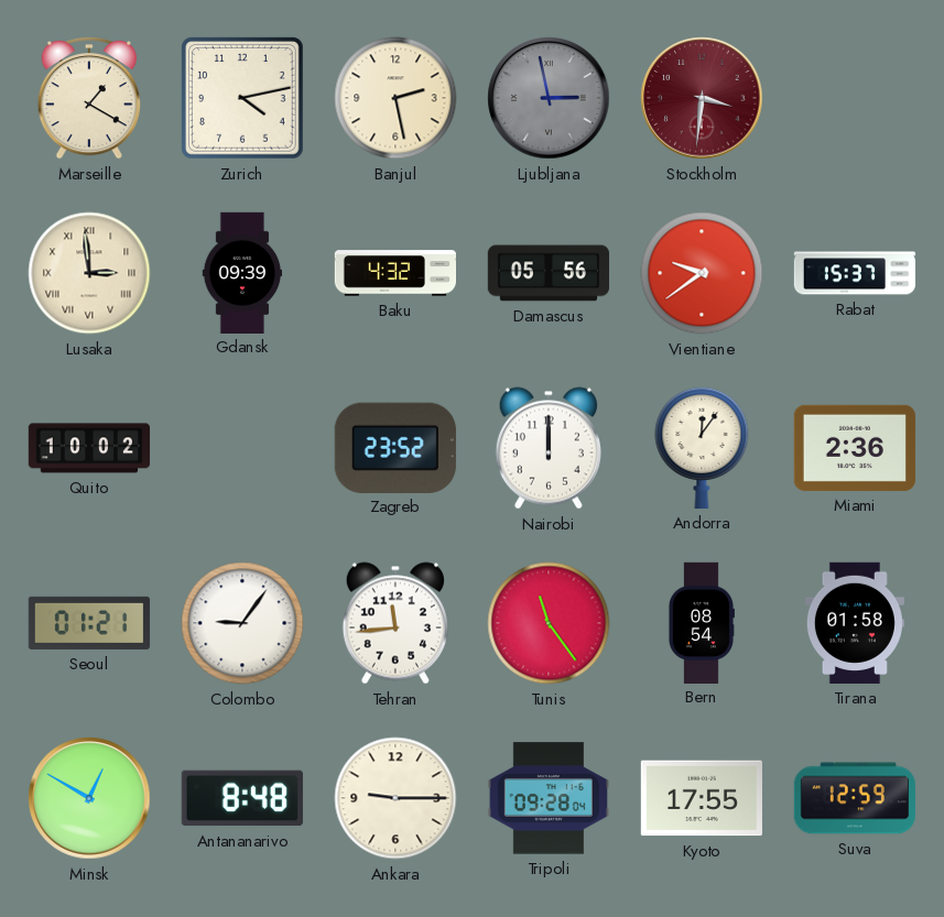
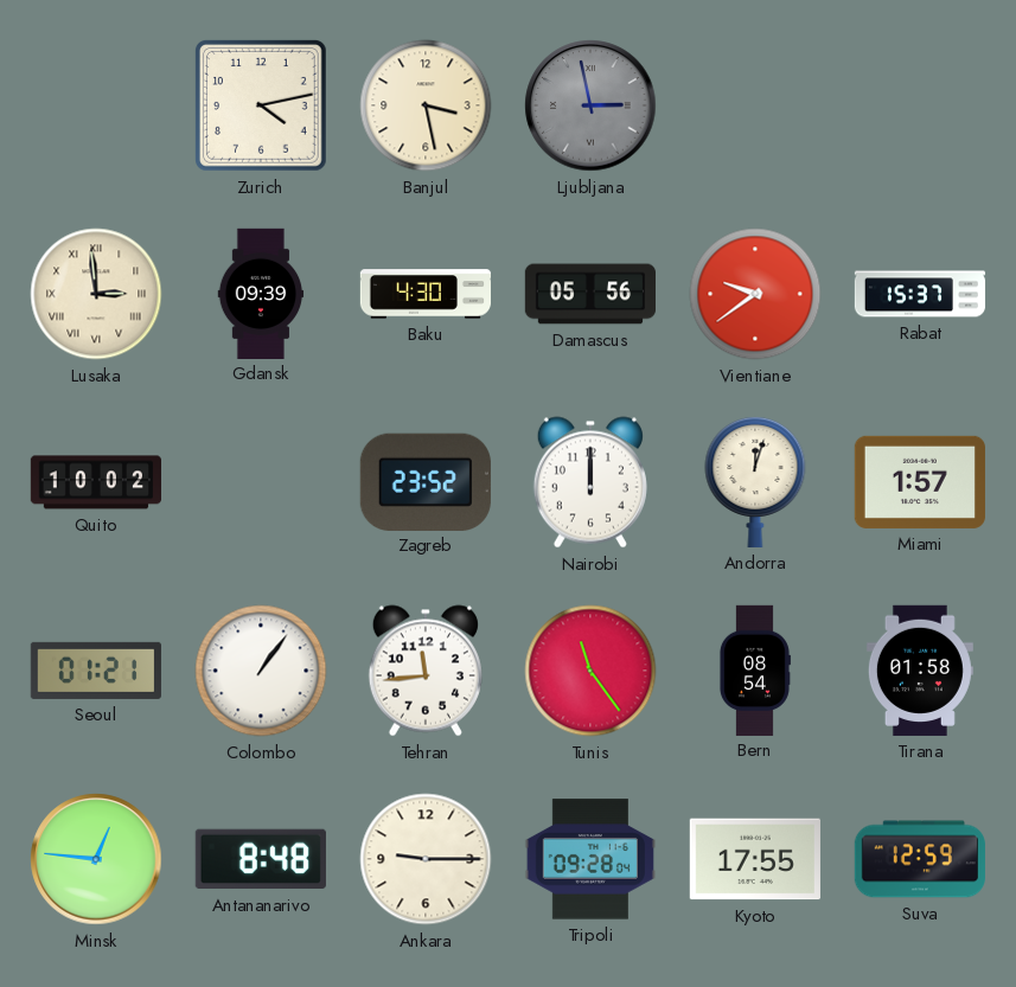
Marseille: 1:20 -> none (89, 99)
Banjul: 2:28 -> 3:28 (426, 105)
Stockholm: 3:31 -> none (702, 98)
Baku: 4:32 -> 4:30 (424, 294)
Andorra: 12:06 -> 12:03 (755, 481)
Miami: 2:36 -> 1:57 (920, 482)
Colombo: 9:06 -> 1:06 (261, 671)
Minsk: 12:50 -> 12:46 (96, 859)
